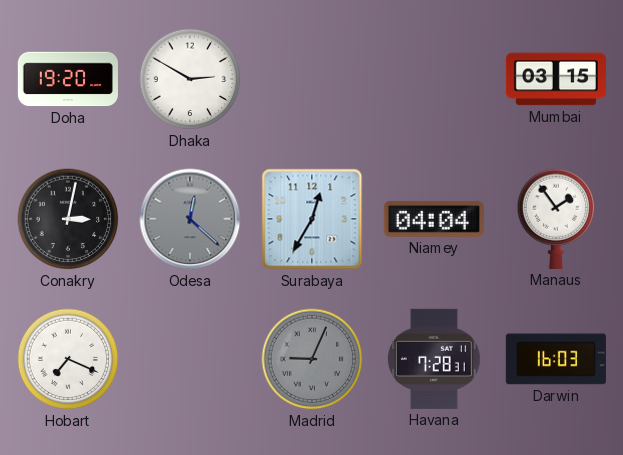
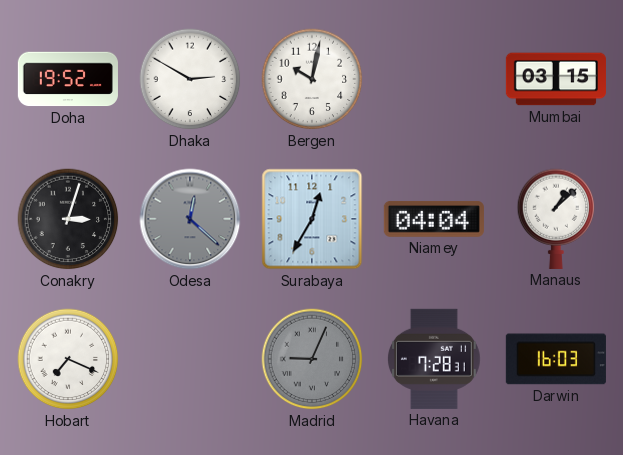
Doha: 19:20 -> 19:52 (68, 79)
Bergen: none -> 10:02 (312, 79)
Conakry: 3:02 -> 3:03 (68, 219)
Manaus: 1:54 -> 1:08 (556, 219)
